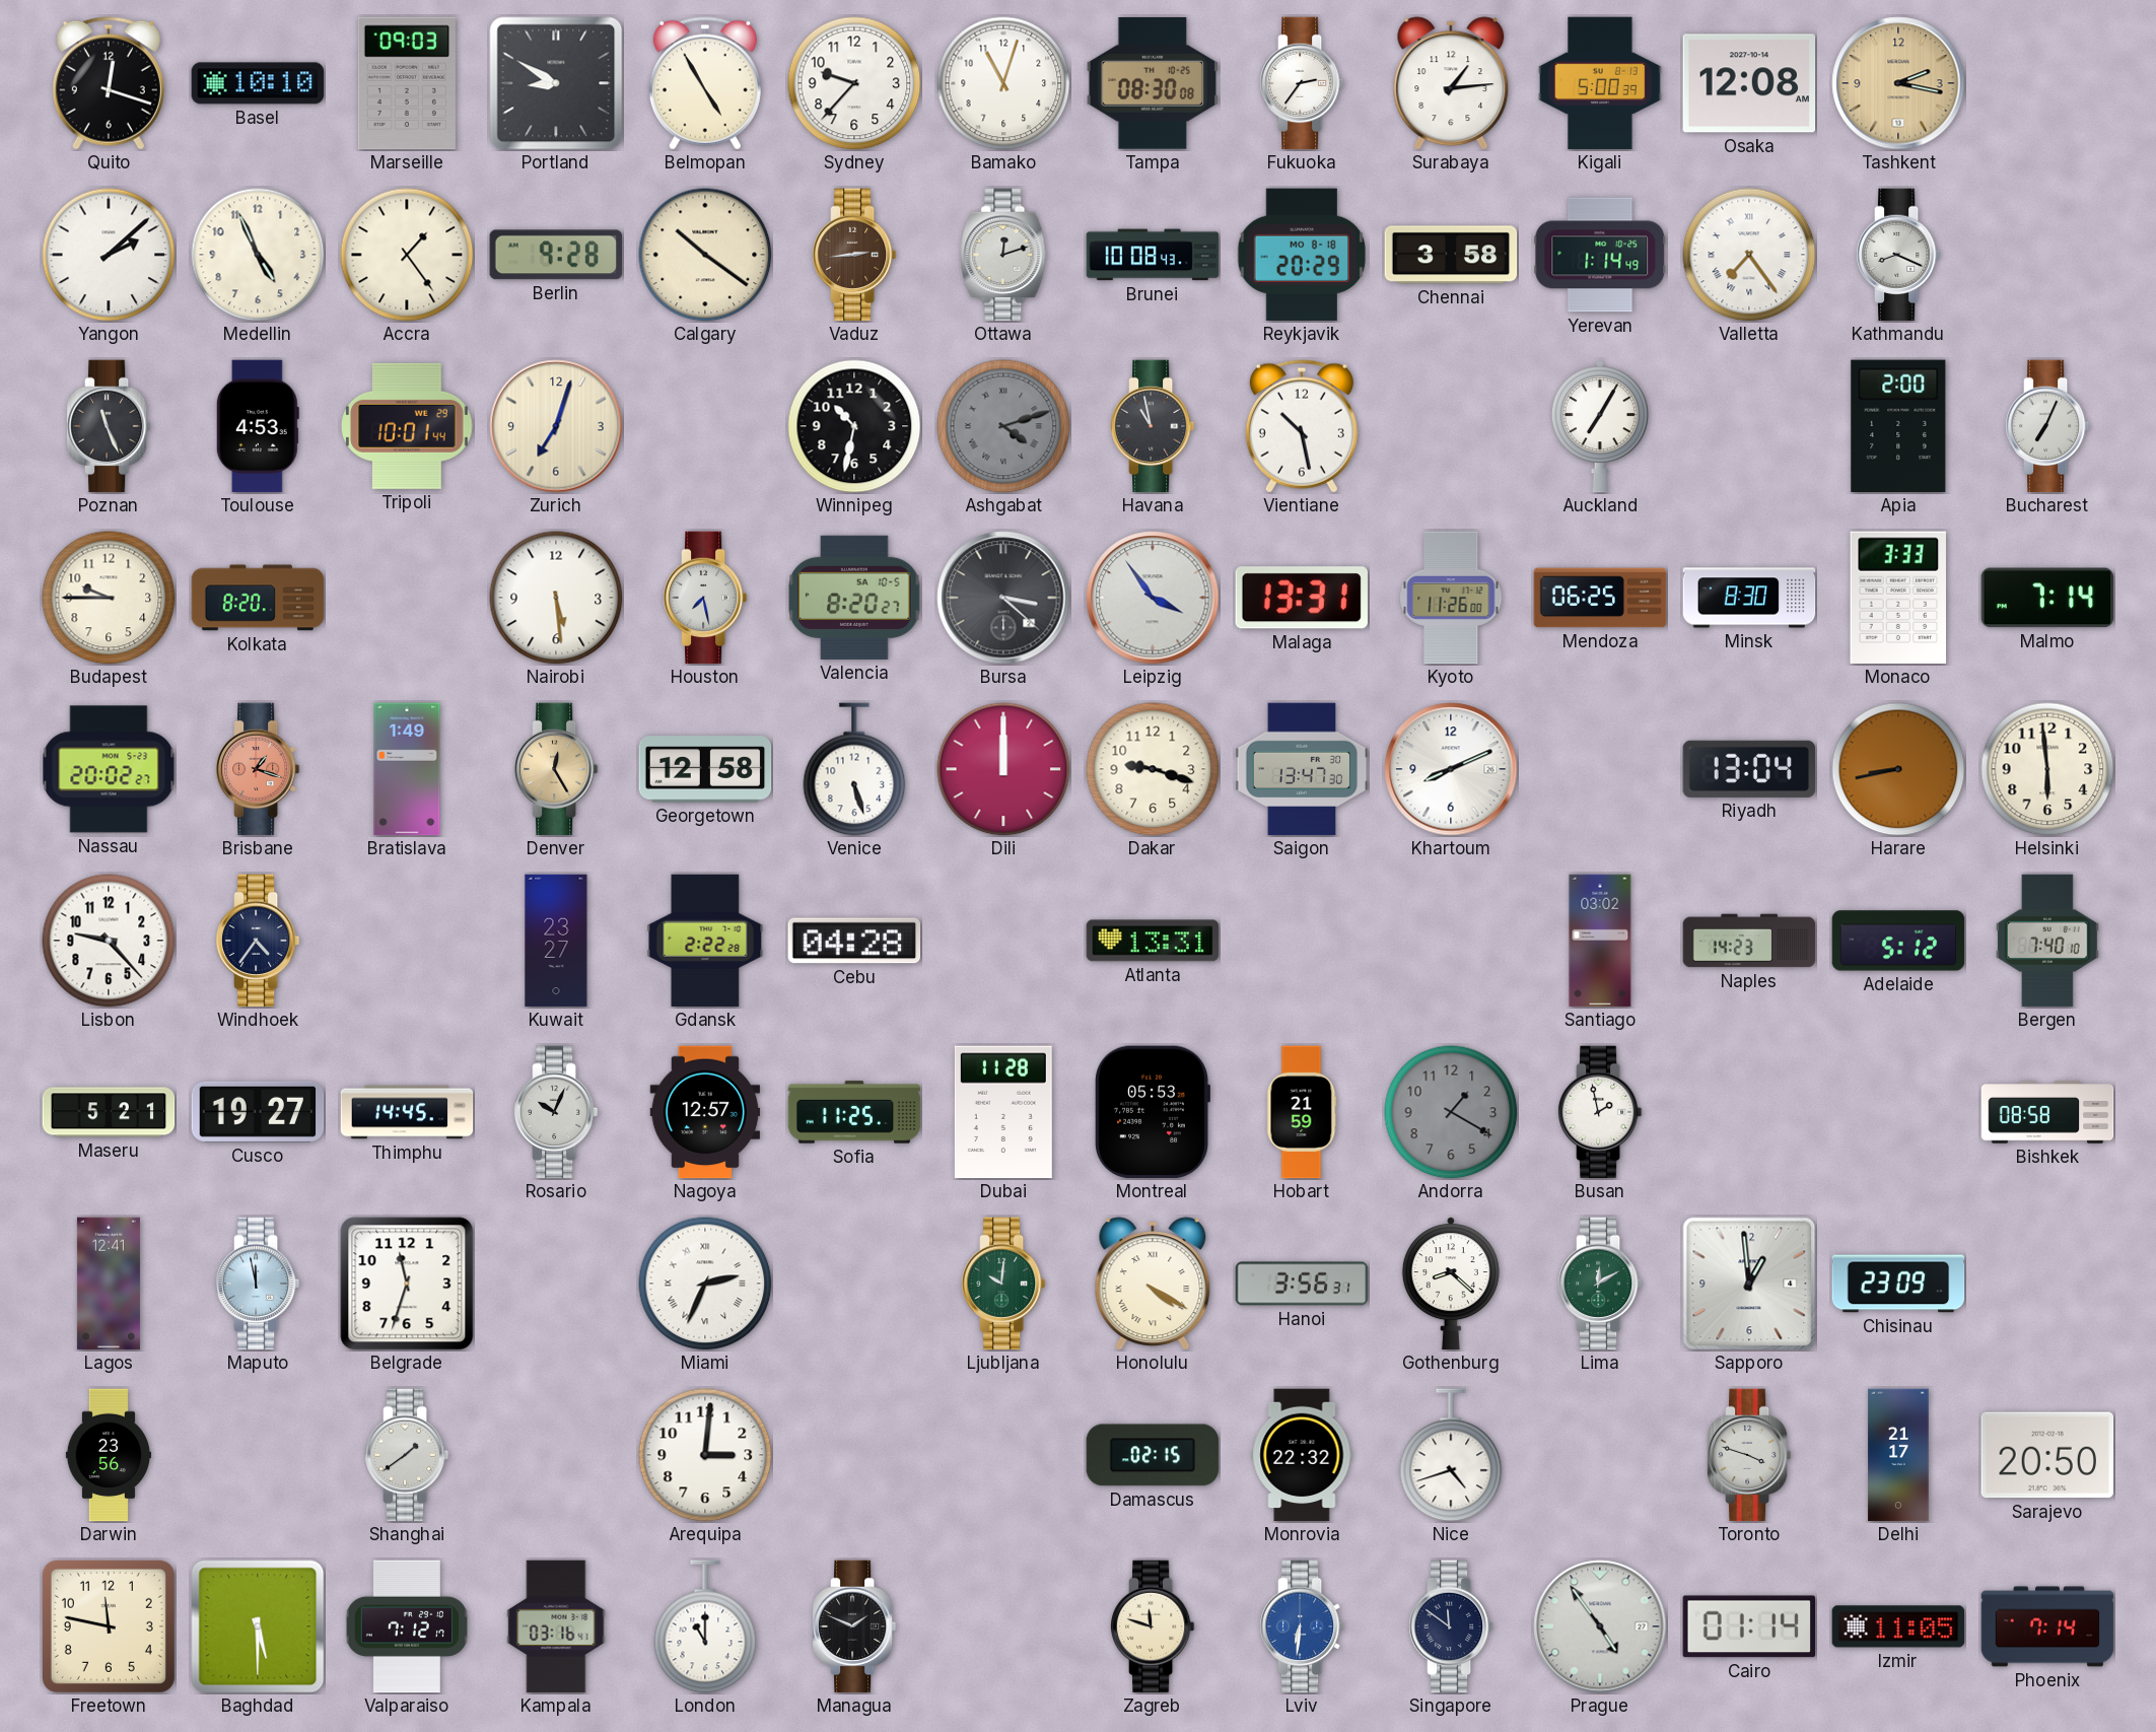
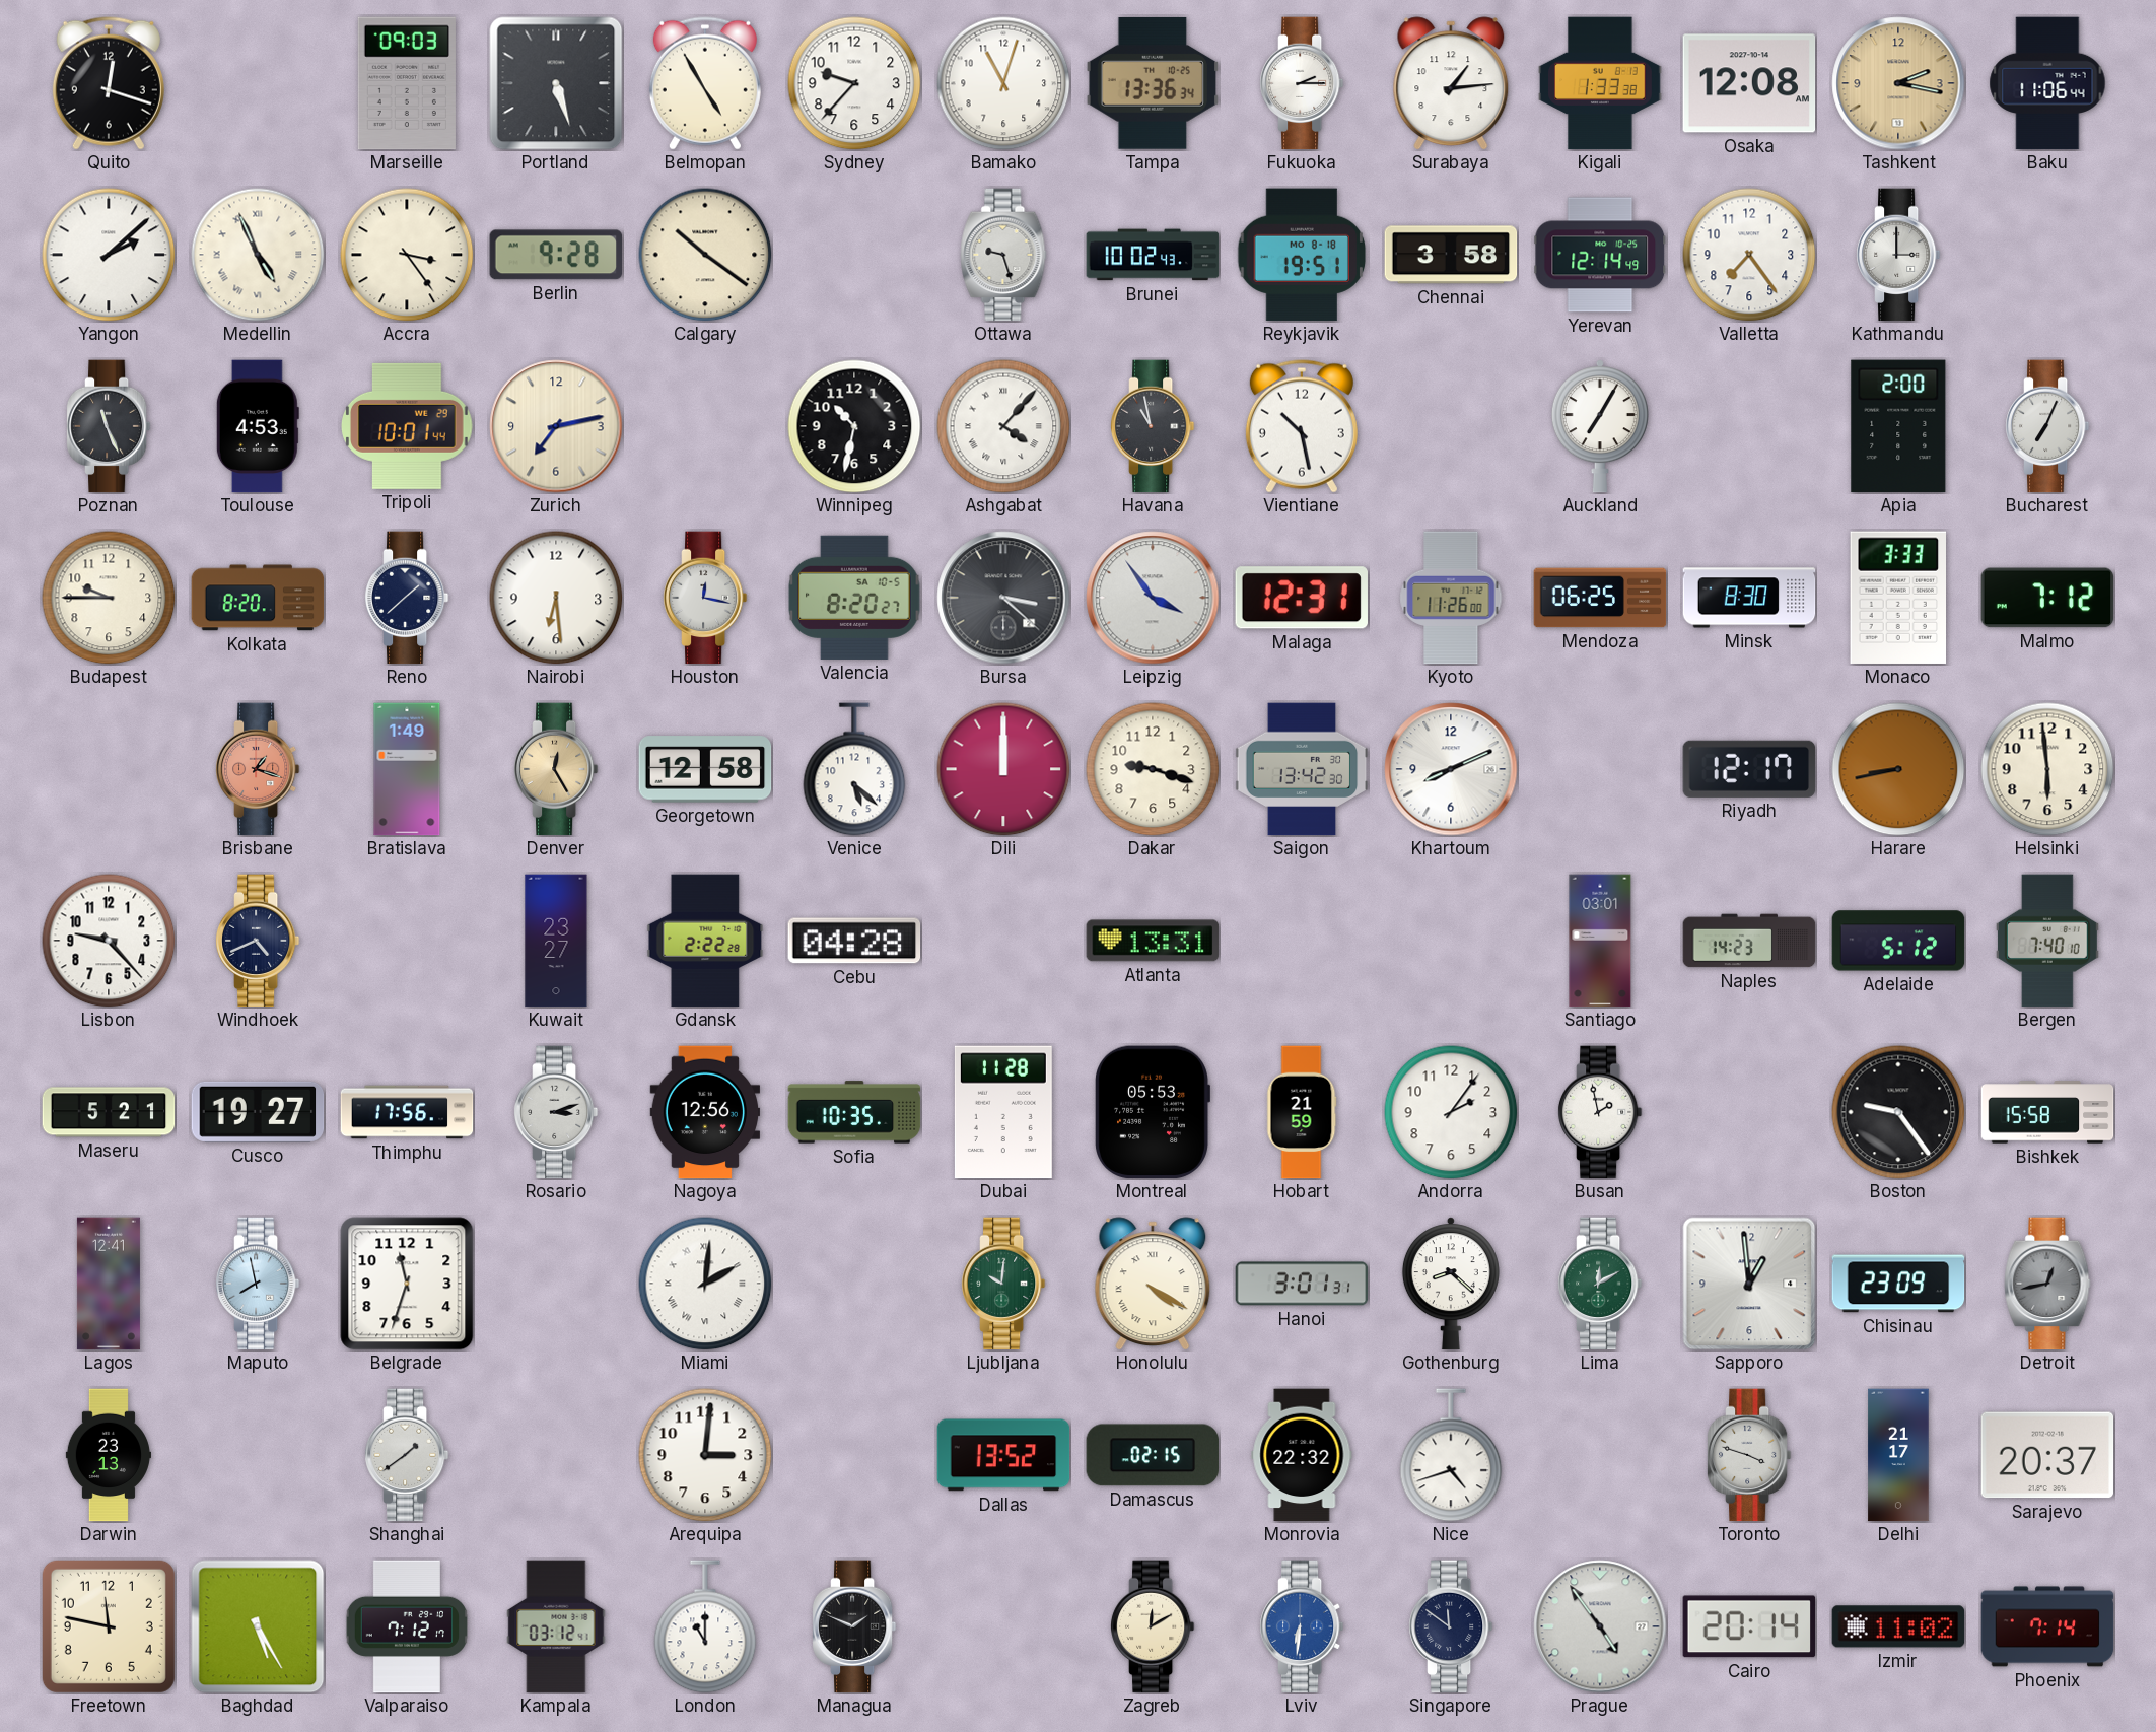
Basel: 10:10 -> none (258, 83)
Portland: 8:50 -> 5:27 (556, 83)
Tampa: 08:30 -> 13:36 (1153, 83)
Fukuoka: 2:36 -> 2:15 (1302, 83)
Kigali: 5:00 -> 1:33 (1600, 83)
Baku: none -> 11:06 (2047, 83)
Medellin numerals: Arabic -> Roman (258, 255)
Accra: 1:24 -> 3:24 (407, 255)
Vaduz: 2:44 -> none (854, 255)
Ottawa: 12:12 -> 9:27 (1003, 255)
Brunei: 10:08 -> 10:02 (1153, 255)
Reykjavik: 20:29 -> 19:51 (1302, 255)
Yerevan: 1:14 -> 12:14 (1600, 255)
Valletta numerals: Roman -> Arabic (1749, 255)
Kathmandu: 8:19 -> 3:00 (1898, 255)
Zurich: 7:03 -> 7:13 (556, 426)
Ashgabat: 4:12 -> 4:07 (1003, 426)
Ashgabat dial: grey -> white (1003, 426)
Reno: none -> 1:38 (407, 598)
Nairobi: 5:29 -> 6:29 (556, 598)
Houston: 7:28 -> 12:17 (705, 598)
Malaga: 13:31 -> 12:31 (1302, 598)
Malmo: 7:14 -> 7:12 (2047, 598)
Nassau: 20:02 -> none (109, 769)
Venice: 5:27 -> 5:22 (854, 769)
Saigon: 13:47 -> 13:42 (1302, 769)
Riyadh: 13:04 -> 12:17 (1749, 769)
Windhoek: 4:36 -> 4:41 (258, 941)
Santiago: 03:02 -> 03:01 (1600, 941)
Thimphu: 14:45 -> 17:56 (407, 1112)
Rosario: 10:04 -> 3:12 (556, 1112)
Nagoya: 12:57 -> 12:56 (705, 1112)
Sofia: 11:25 -> 10:35 (854, 1112)
Andorra: 1:20 -> 2:06 (1451, 1112)
Andorra dial: grey -> white (1451, 1112)
Boston: none -> 9:24 (1898, 1112)
Bishkek: 08:58 -> 15:58 (2047, 1112)
Maputo: 11:58 -> 7:58 (258, 1284)
Miami: 2:34 -> 2:01 (705, 1284)
Hanoi: 3:56 -> 3:01 (1302, 1284)
Detroit: none -> 12:43 (2047, 1284)
Darwin: 23:56 -> 23:13 (109, 1455)
Dallas: none -> 13:52 (1003, 1455)
Sarajevo: 20:50 -> 20:37 (2047, 1455)
Baghdad: 5:30 -> 5:25 (258, 1626)
Kampala: 03:16 -> 03:12 (556, 1626)
Zagreb: 11:48 -> 12:10 (1153, 1626)
Cairo: 01:14 -> 20:14 (1749, 1626)
Izmir: 11:05 -> 11:02 (1898, 1626)
